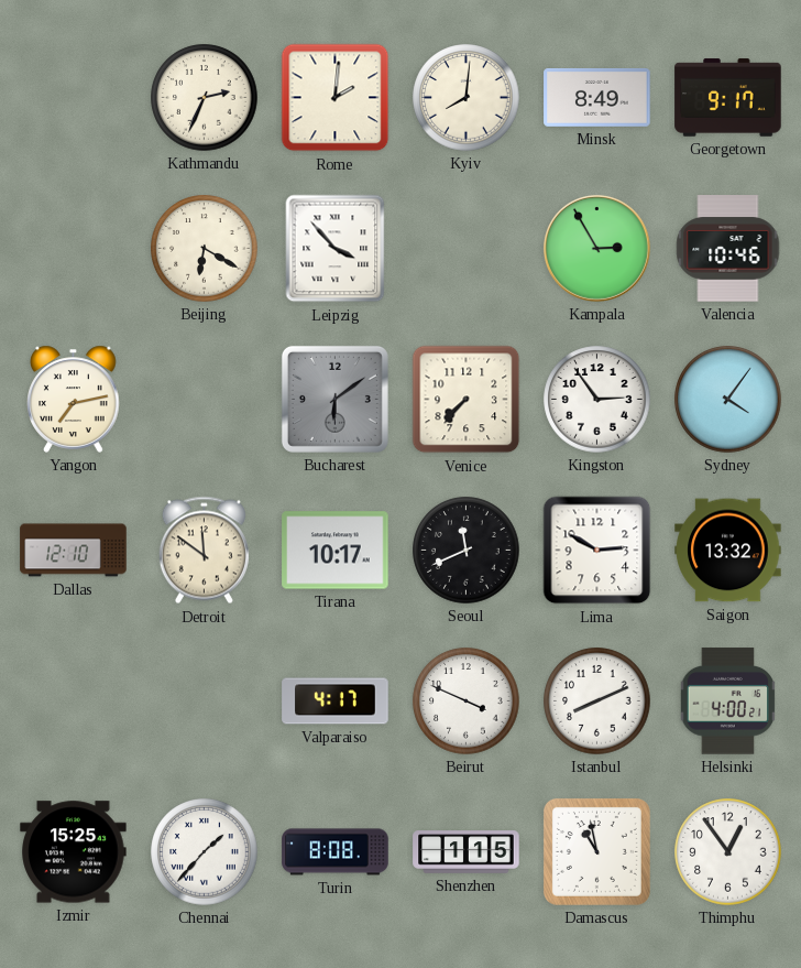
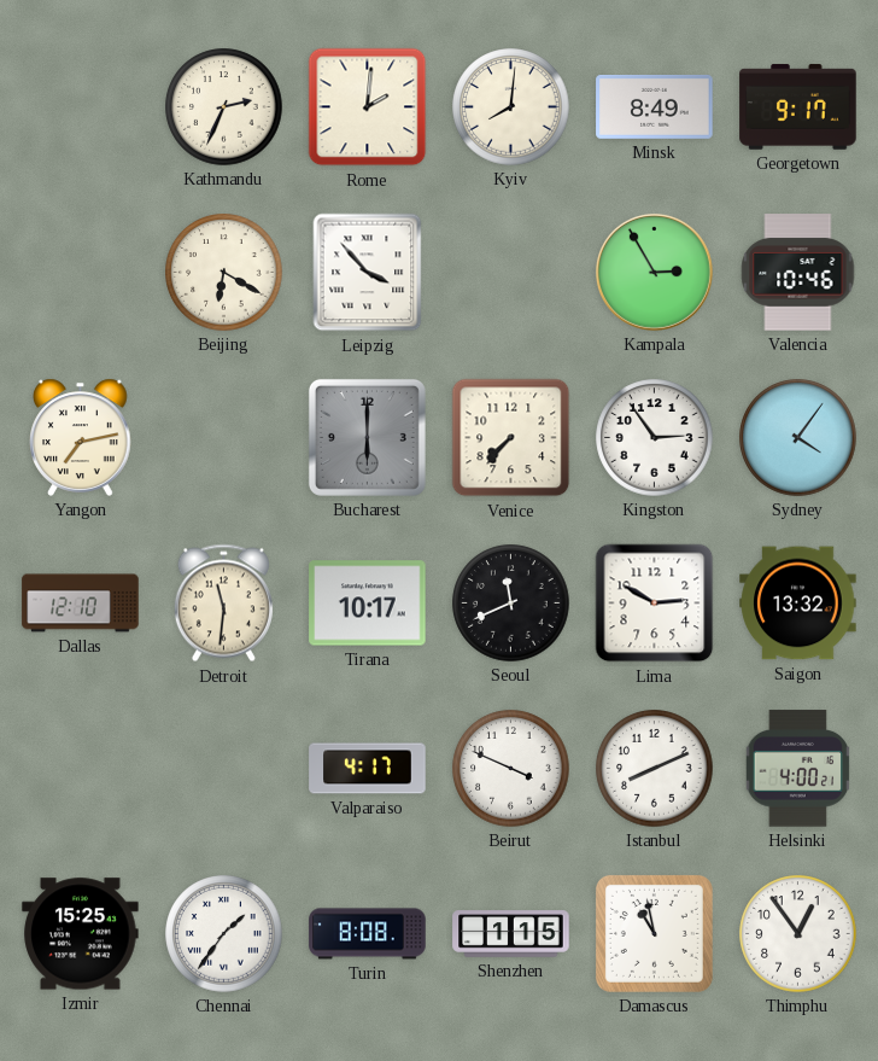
Bucharest: 6:09 -> 6:00 (367, 437)
Detroit: 11:51 -> 11:31 (223, 604)
Chennai: 1:37 -> 1:36 (224, 934)
